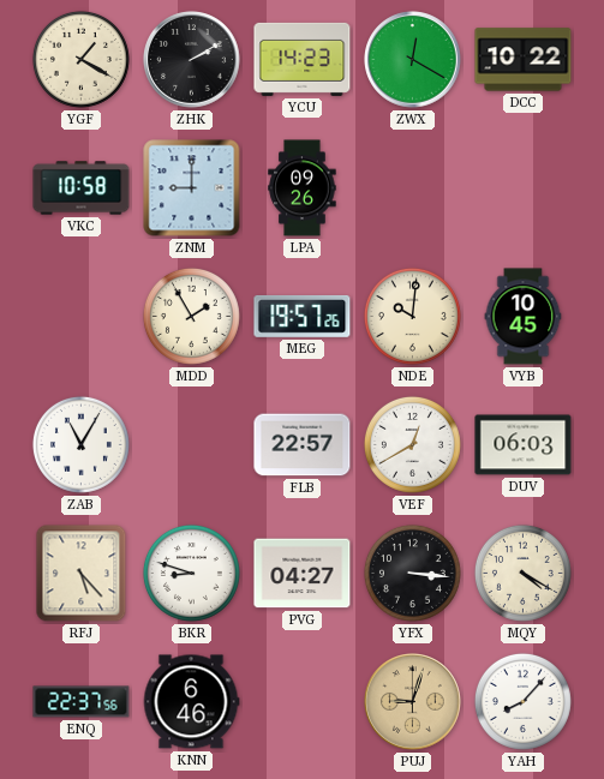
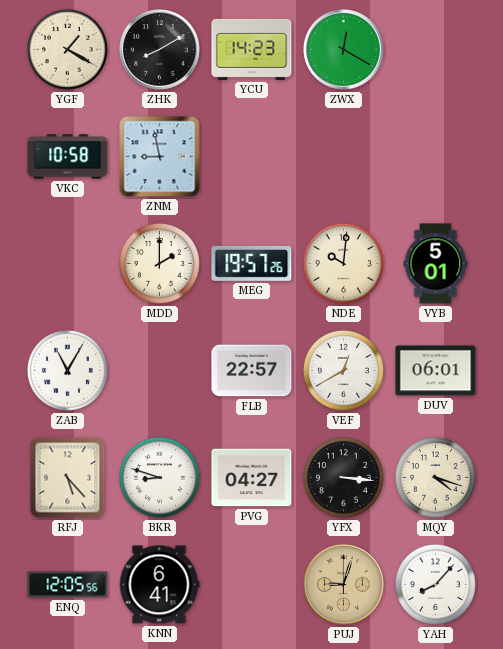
ZHK: 2:10 -> 8:10 (160, 50)
DCC: 10:22 -> none (524, 60)
ZNM: 9:00 -> 8:58 (160, 157)
LPA: 09:26 -> none (303, 188)
MDD: 1:55 -> 2:00 (159, 263)
VYB: 10:45 -> 5:01 (436, 264)
DUV: 06:03 -> 06:01 (436, 371)
MQY: 4:20 -> 4:18 (435, 477)
ENQ: 22:37 -> 12:05 (68, 585)
KNN: 6:46 -> 6:41 (159, 585)
